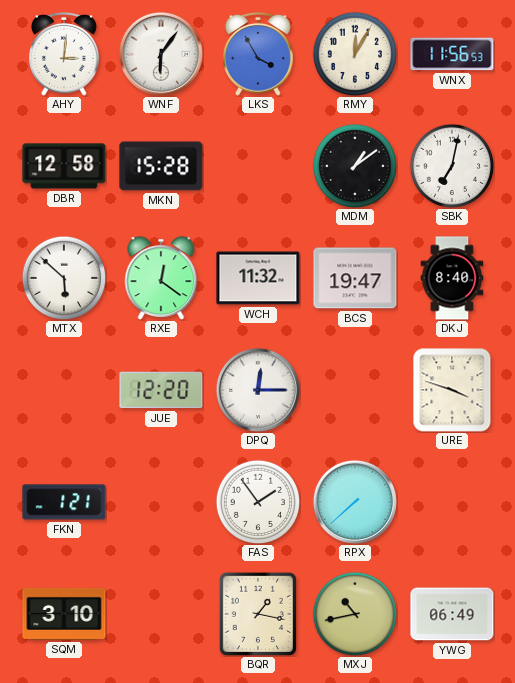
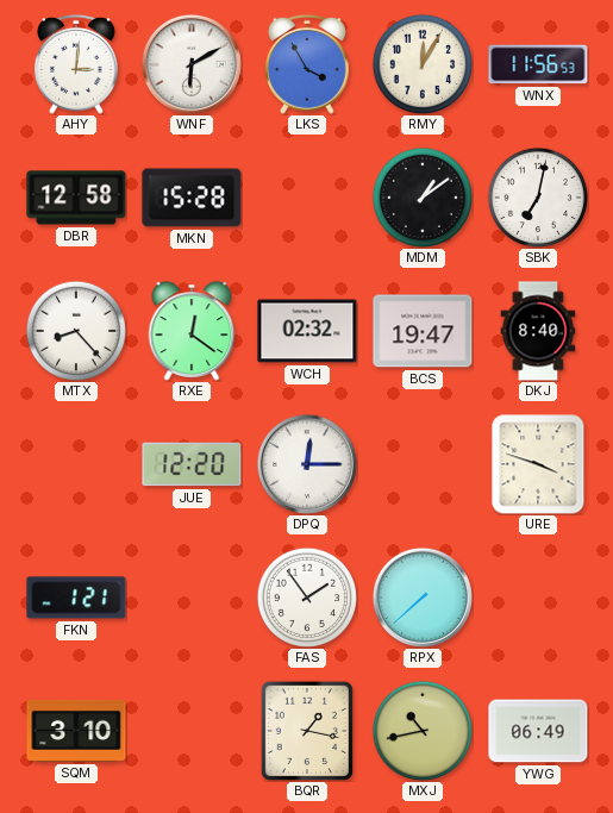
WNF: 6:06 -> 6:10 (192, 64)
MTX: 5:52 -> 8:23 (75, 330)
WCH: 11:32 -> 02:32 (307, 331)
